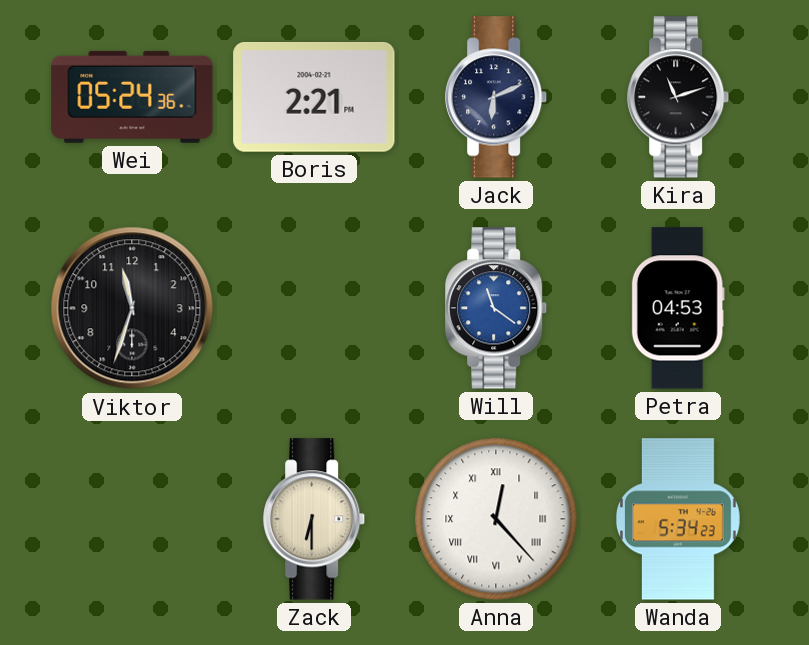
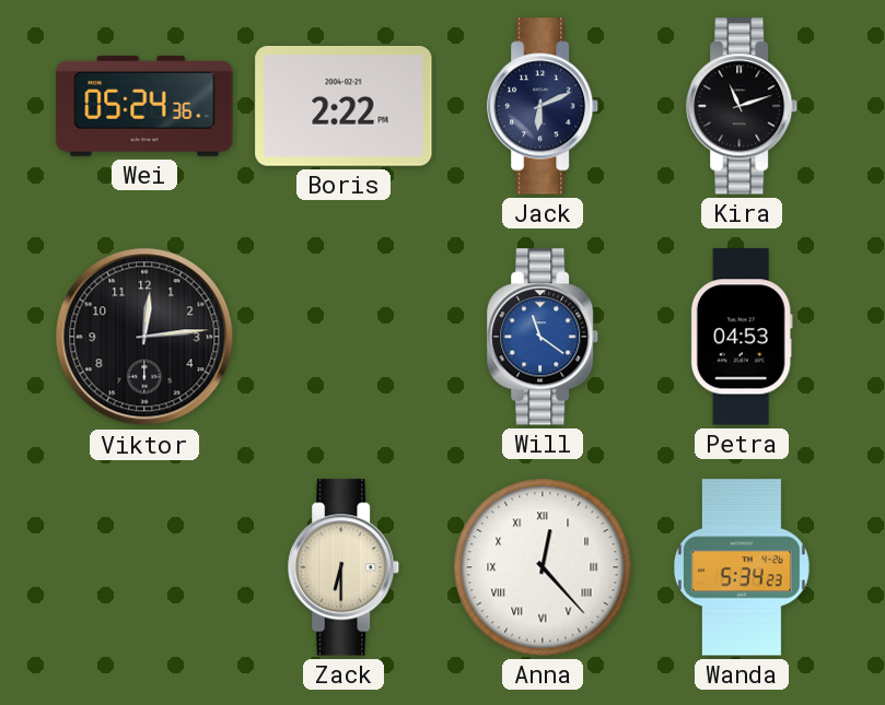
Boris: 2:21 -> 2:22 (343, 107)
Viktor: 11:33 -> 12:14 (144, 337)
